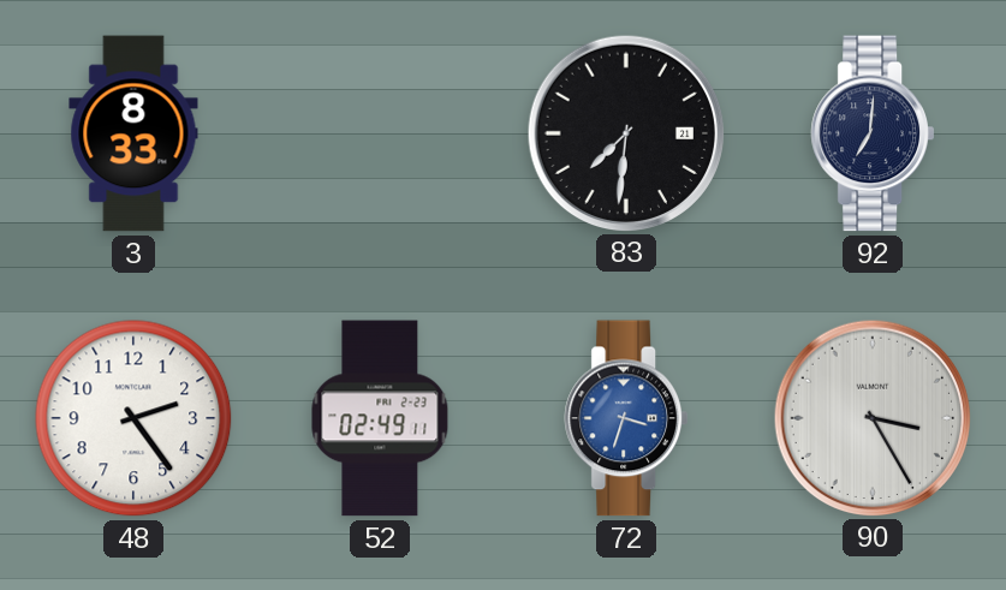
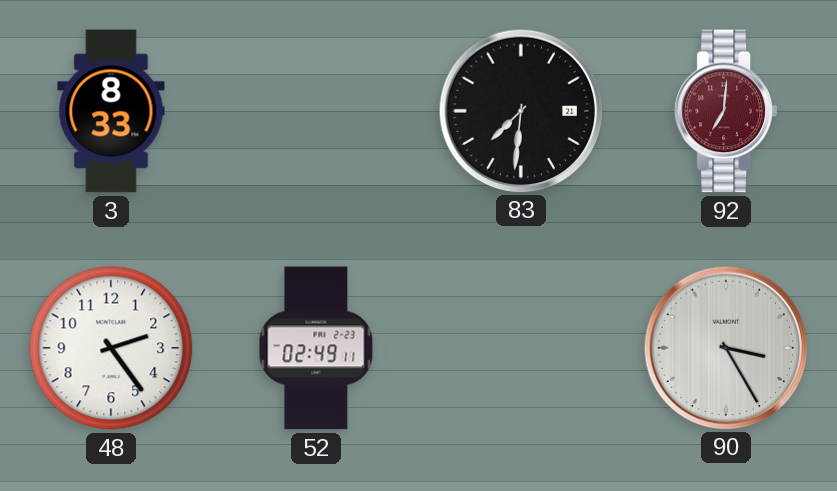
92 dial: navy -> burgundy (726, 111)
72: 3:33 -> none (626, 418)
